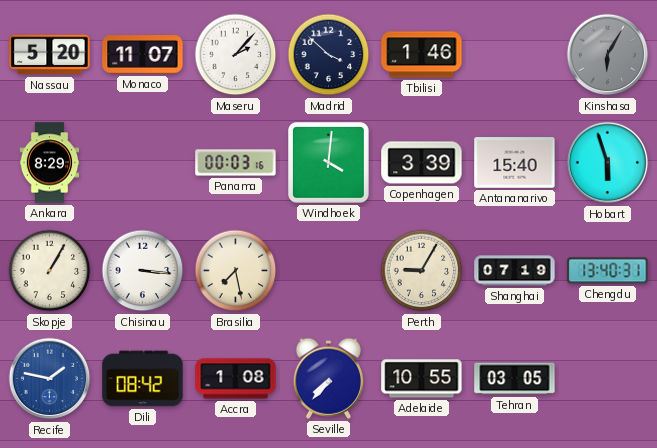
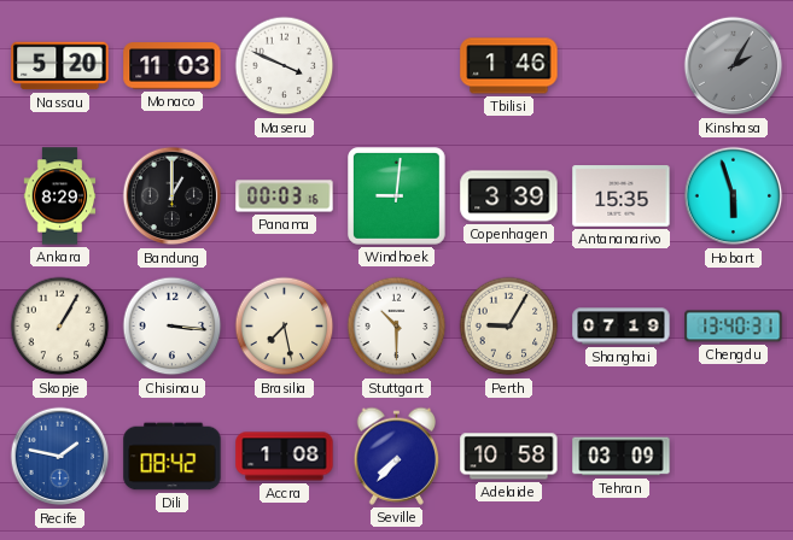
Monaco: 11:07 -> 11:03 (173, 66)
Maseru: 2:07 -> 3:49 (285, 66)
Madrid: 3:52 -> none (329, 55)
Kinshasa: 6:05 -> 2:05 (734, 66)
Bandung: none -> 1:00 (173, 196)
Windhoek: 4:01 -> 9:01 (397, 196)
Antananarivo: 15:40 -> 15:35 (622, 196)
Stuttgart: none -> 10:30 (397, 327)
Adelaide: 10:55 -> 10:58 (509, 457)
Tehran: 03:05 -> 03:09 (622, 457)
